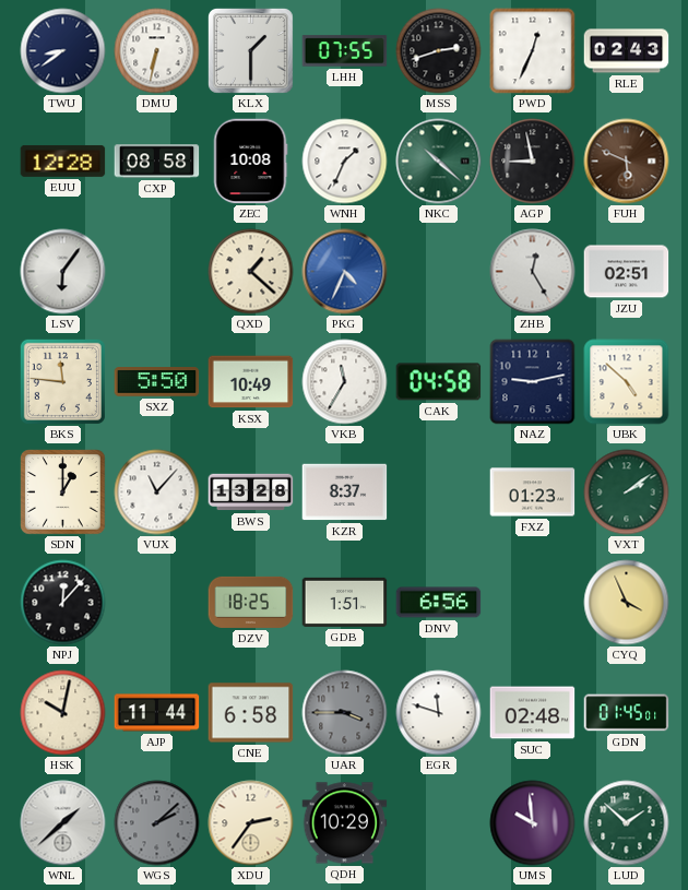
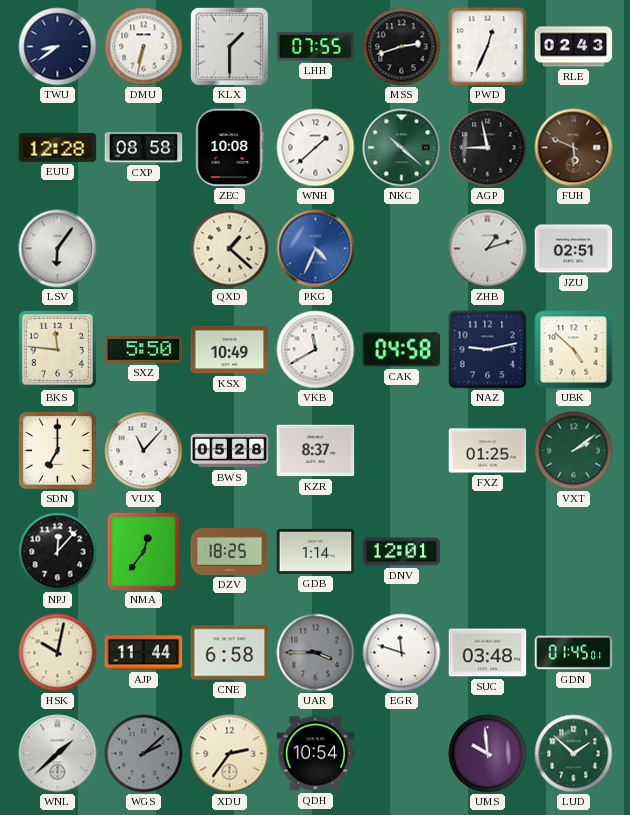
WNH: 1:34 -> 1:38 (316, 148)
ZHB: 12:25 -> 1:12 (488, 249)
VKB: 11:35 -> 11:40 (316, 350)
SDN: 1:00 -> 7:00 (58, 451)
BWS: 13:28 -> 05:28 (230, 451)
FXZ: 01:23 -> 01:25 (488, 451)
NMA: none -> 12:36 (143, 551)
GDB: 1:51 -> 1:14 (316, 551)
DNV: 6:56 -> 12:01 (402, 552)
CYQ: 3:56 -> none (627, 603)
SUC: 02:48 -> 03:48 (488, 653)
QDH: 10:29 -> 10:54 (316, 754)
